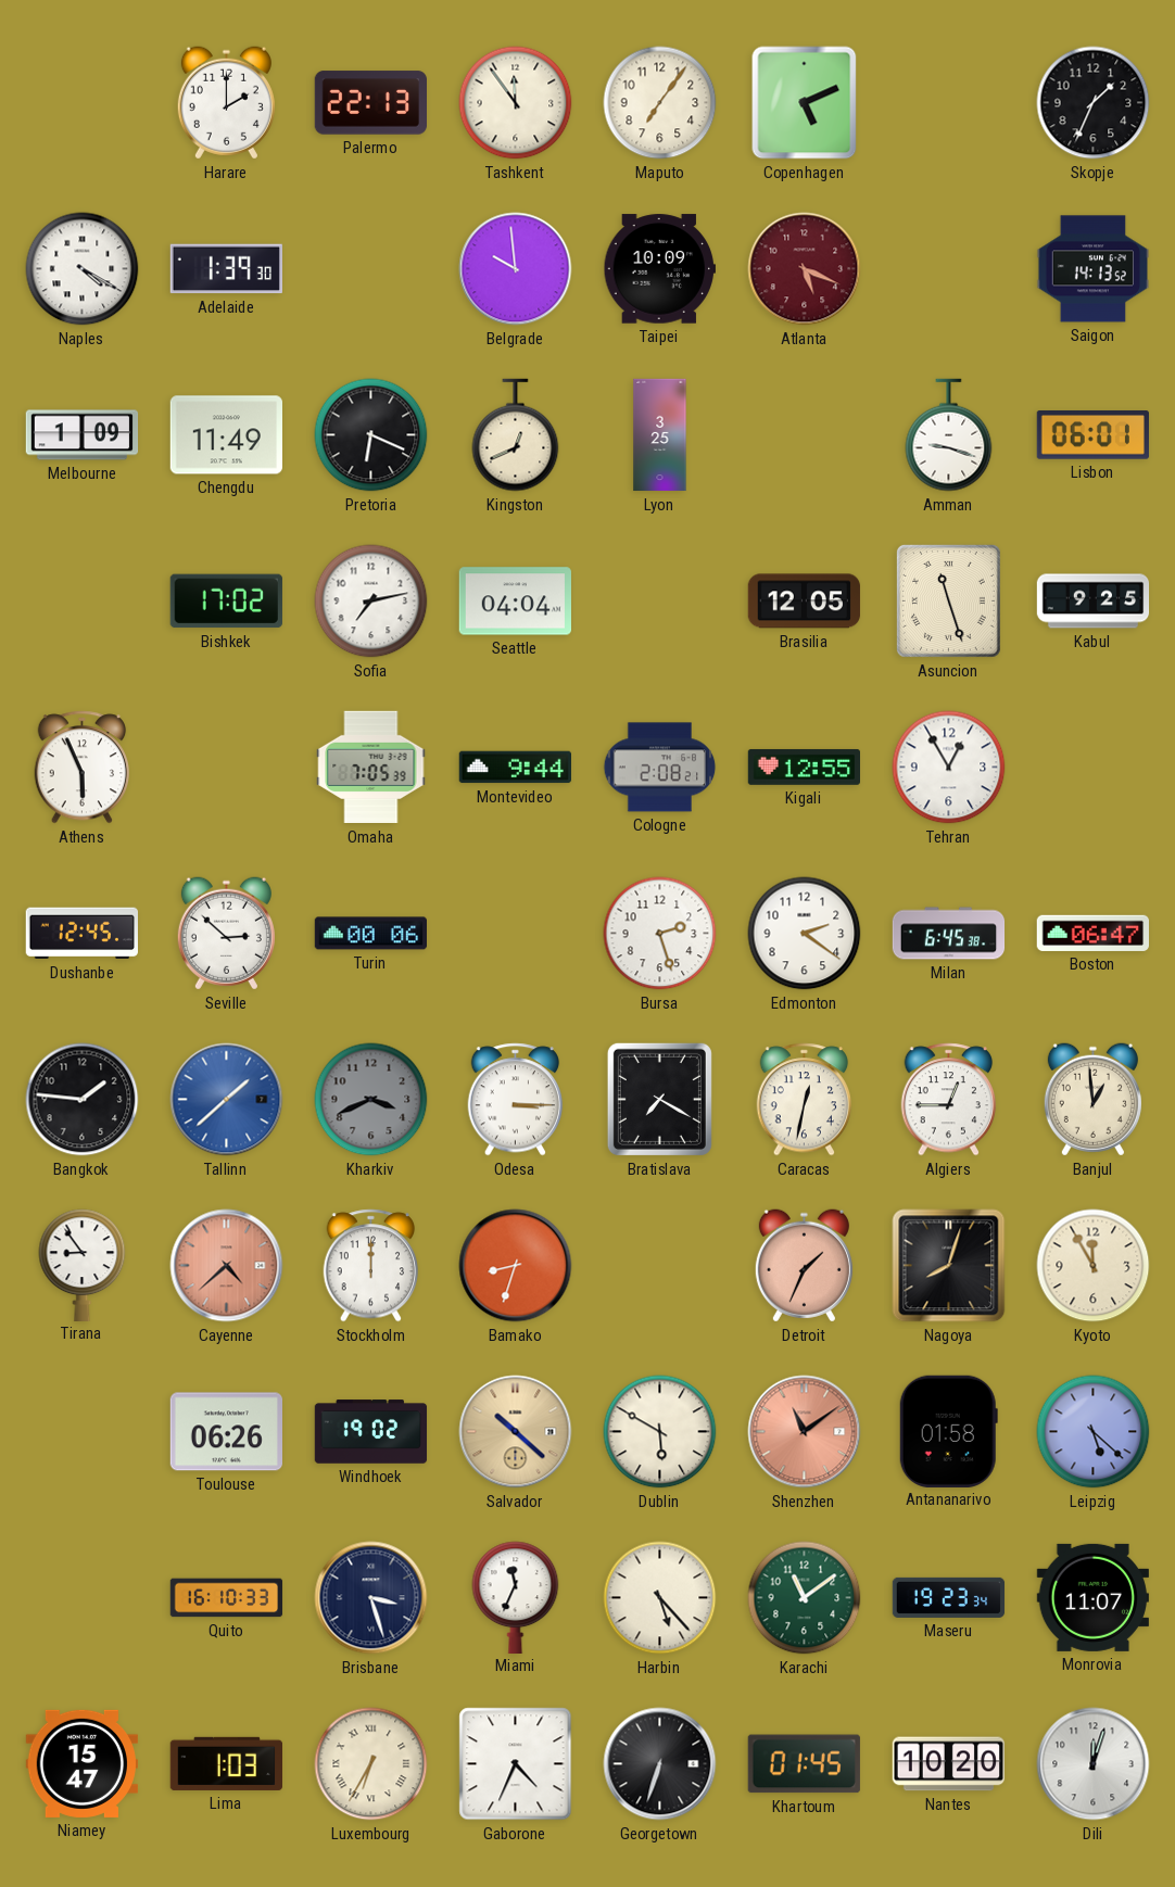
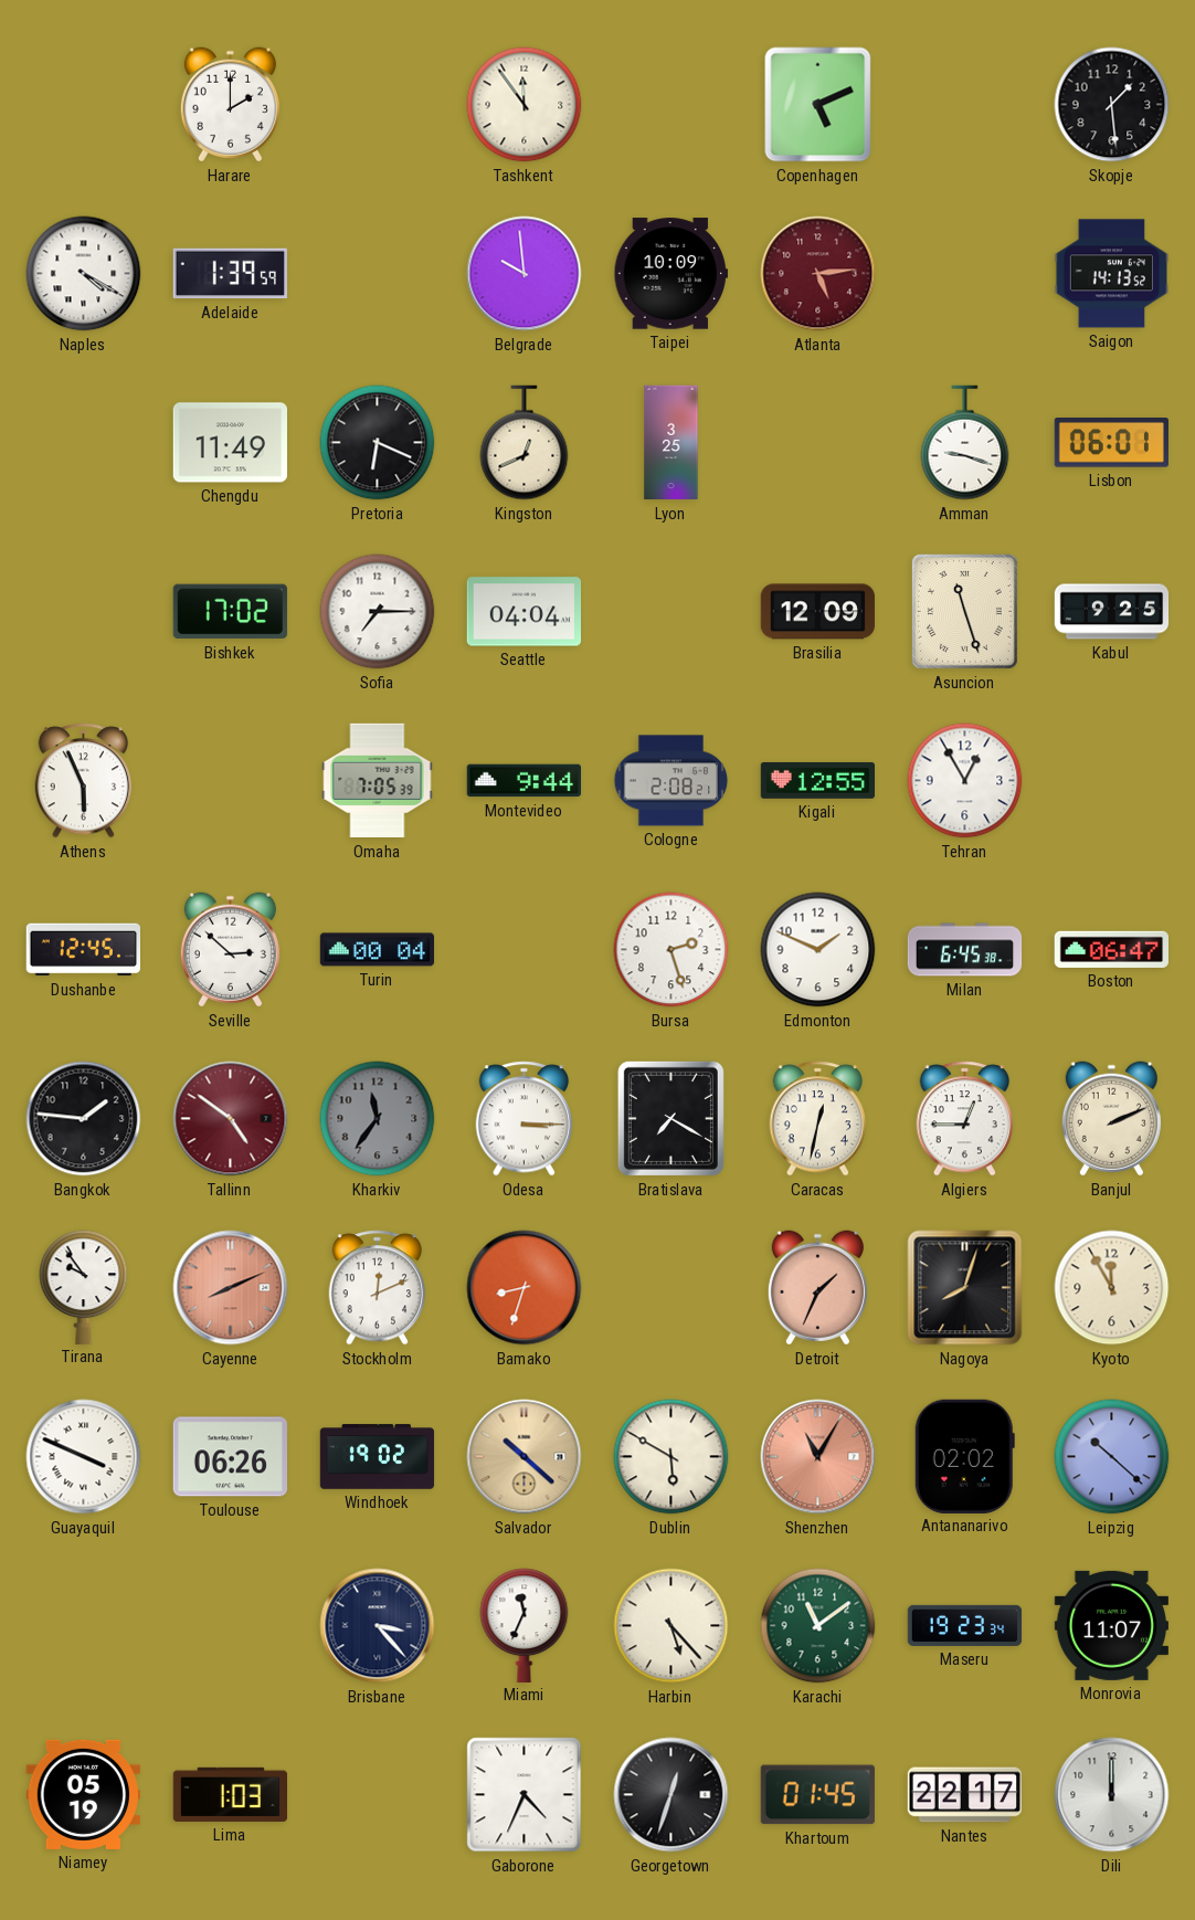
Palermo: 22:13 -> none (370, 103)
Maputo: 7:06 -> none (660, 103)
Skopje: 1:34 -> 1:29 (1112, 105)
Adelaide: 1:39:30 -> 1:39:59 (230, 274)
Atlanta: 5:19 -> 5:14 (818, 274)
Melbourne: 1:09 -> none (83, 435)
Sofia: 7:13 -> 7:15 (378, 612)
Brasilia: 12:05 -> 12:09 (817, 612)
Turin: 00:06 -> 00:04 (377, 950)
Edmonton: 2:21 -> 1:49 (818, 950)
Tallinn: 1:38 -> 4:51 (231, 1119)
Tallinn dial: blue -> burgundy (231, 1119)
Kharkiv: 3:41 -> 11:36 (378, 1119)
Banjul: 12:59 -> 2:11 (1111, 1119)
Tirana: 8:54 -> 9:54 (84, 1287)
Cayenne: 4:38 -> 8:11 (231, 1288)
Stockholm: 12:00 -> 12:11 (378, 1288)
Guayaquil: none -> 3:49 (84, 1457)
Shenzhen: 11:09 -> 11:05 (818, 1457)
Antananarivo: 01:58 -> 02:02 (964, 1456)
Leipzig: 5:22 -> 10:22 (1112, 1457)
Quito: 16:10 -> none (227, 1598)
Brisbane: 3:27 -> 3:23 (378, 1626)
Niamey: 15:47 -> 05:19 (83, 1794)
Luxembourg: 6:35 -> none (371, 1764)
Georgetown: 6:33 -> 12:33 (671, 1795)
Nantes: 10:20 -> 22:17 (964, 1795)
Dili: 12:03 -> 12:00 (1112, 1795)
